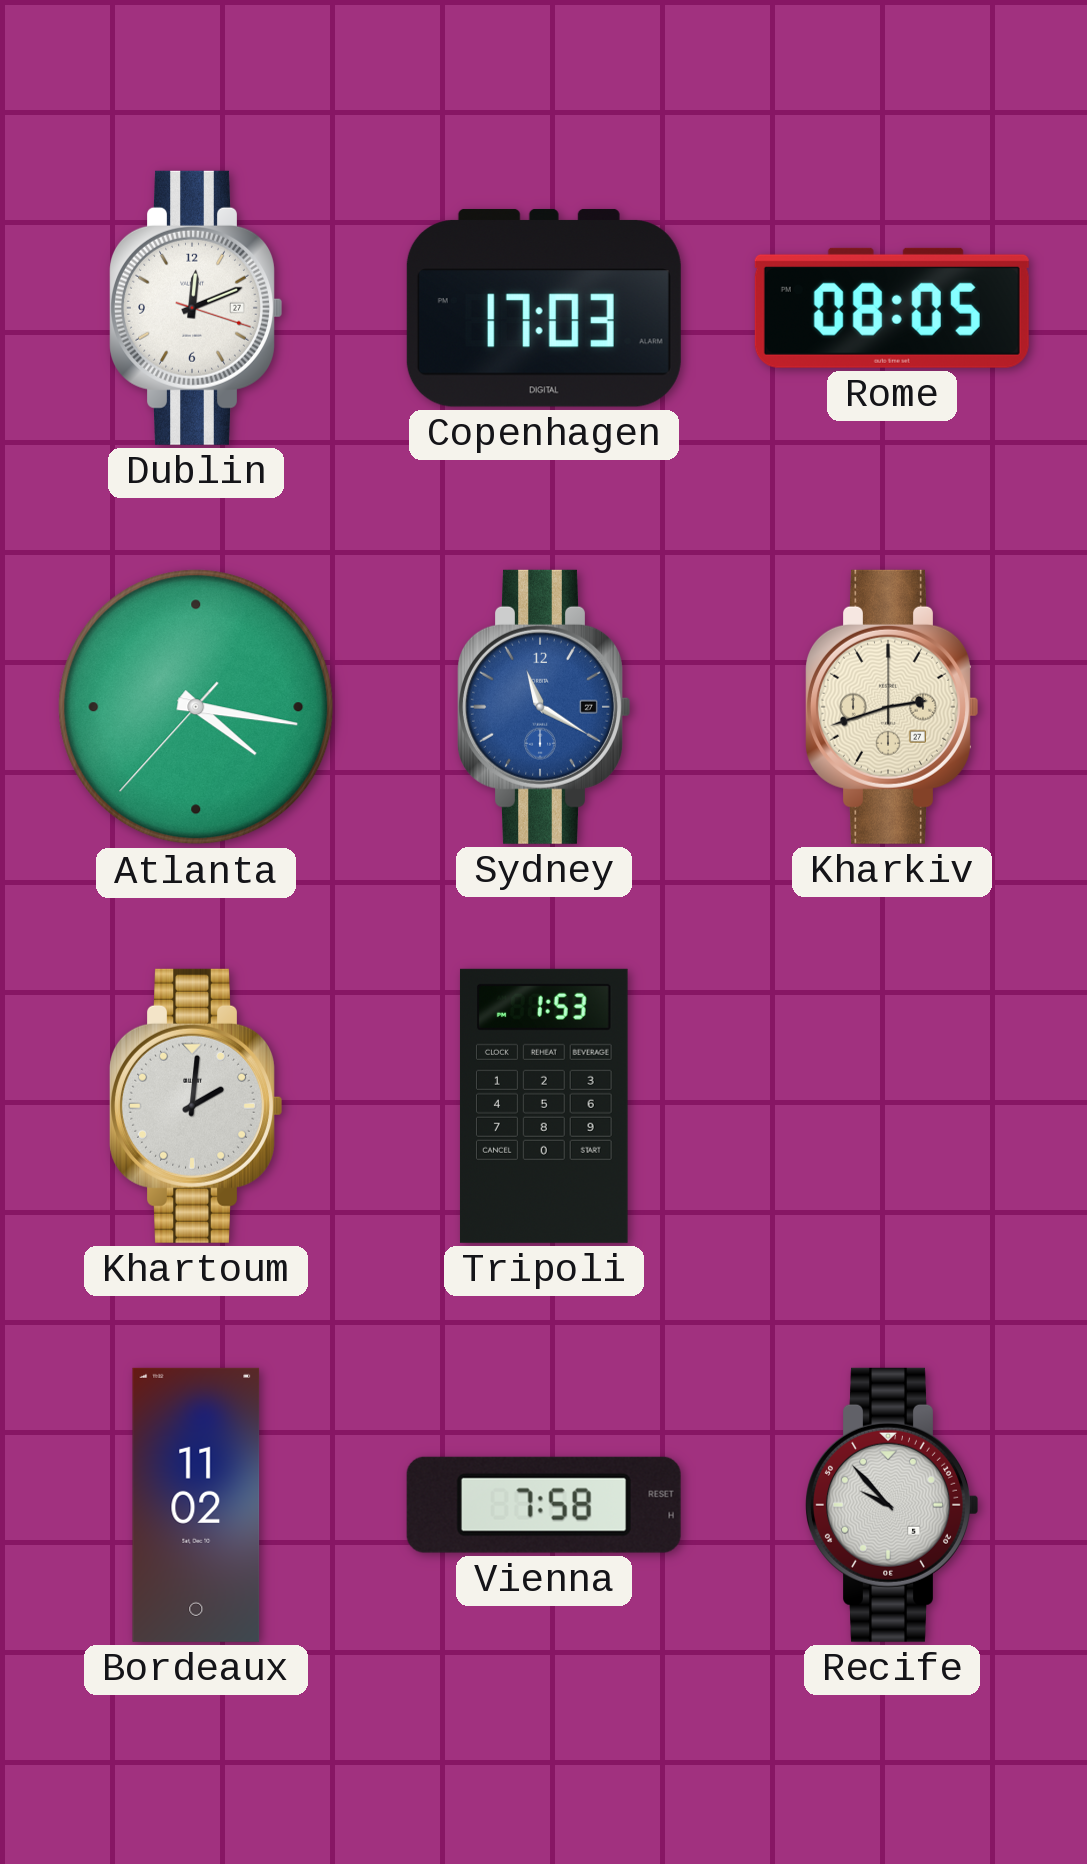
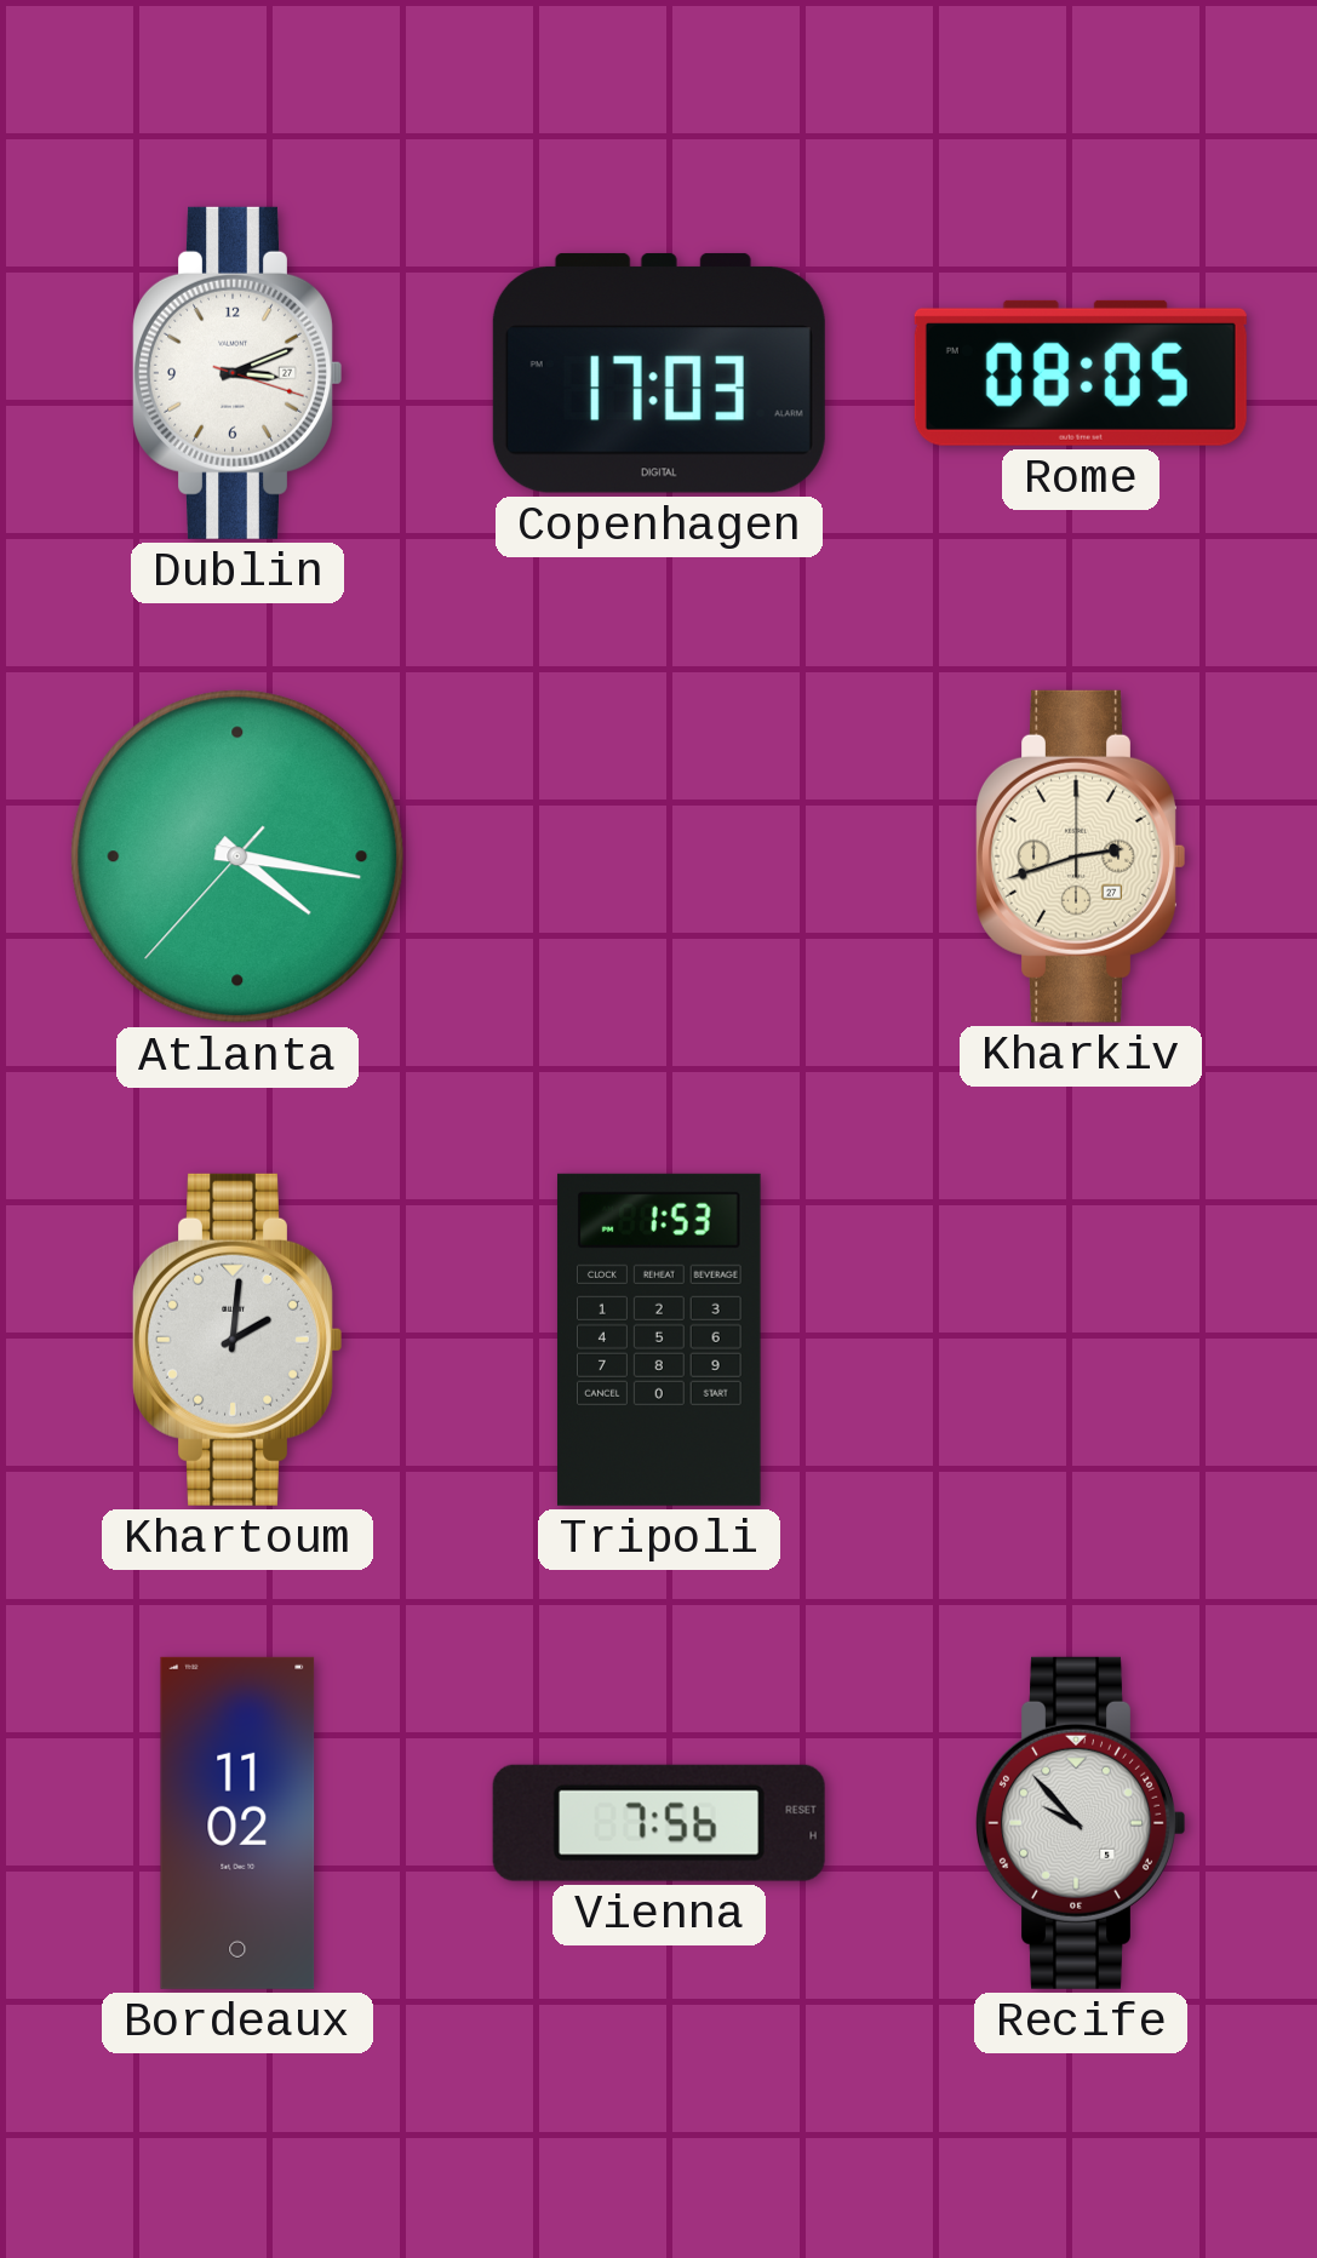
Dublin: 12:11 -> 3:11 (237, 373)
Sydney: 11:20 -> none (544, 707)
Vienna: 7:58 -> 7:56 (659, 1823)
